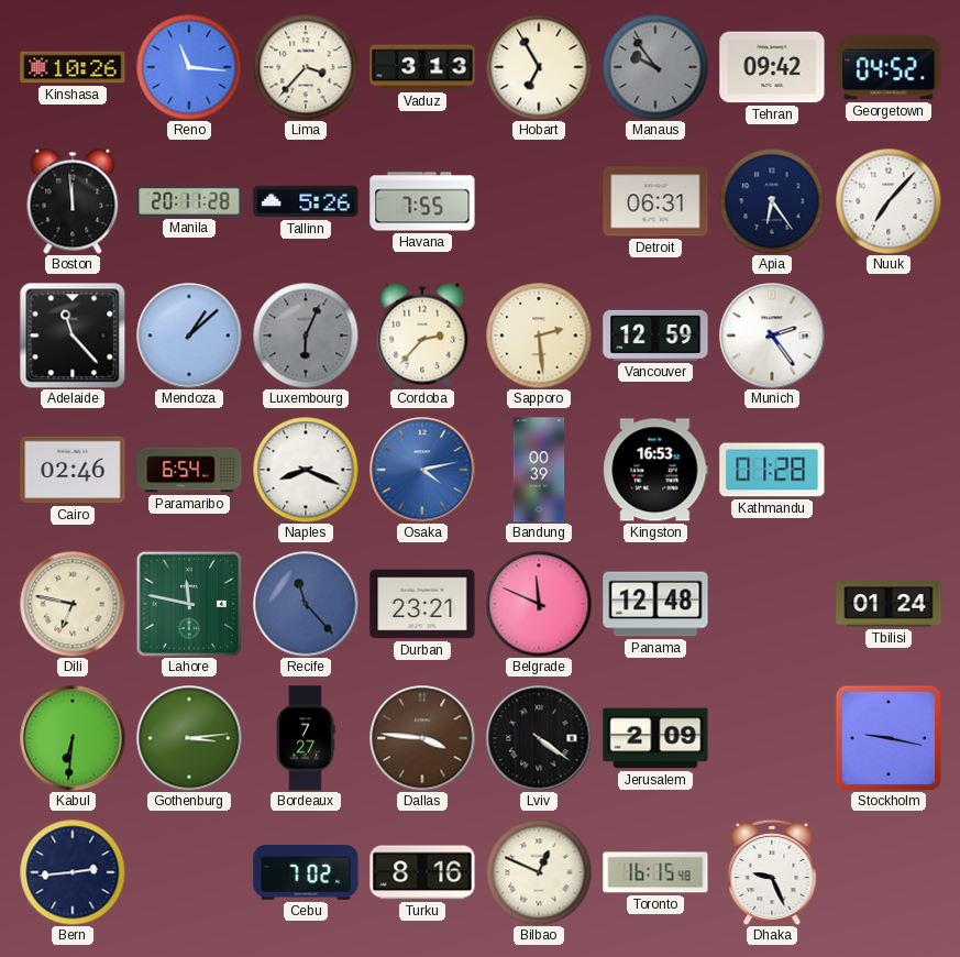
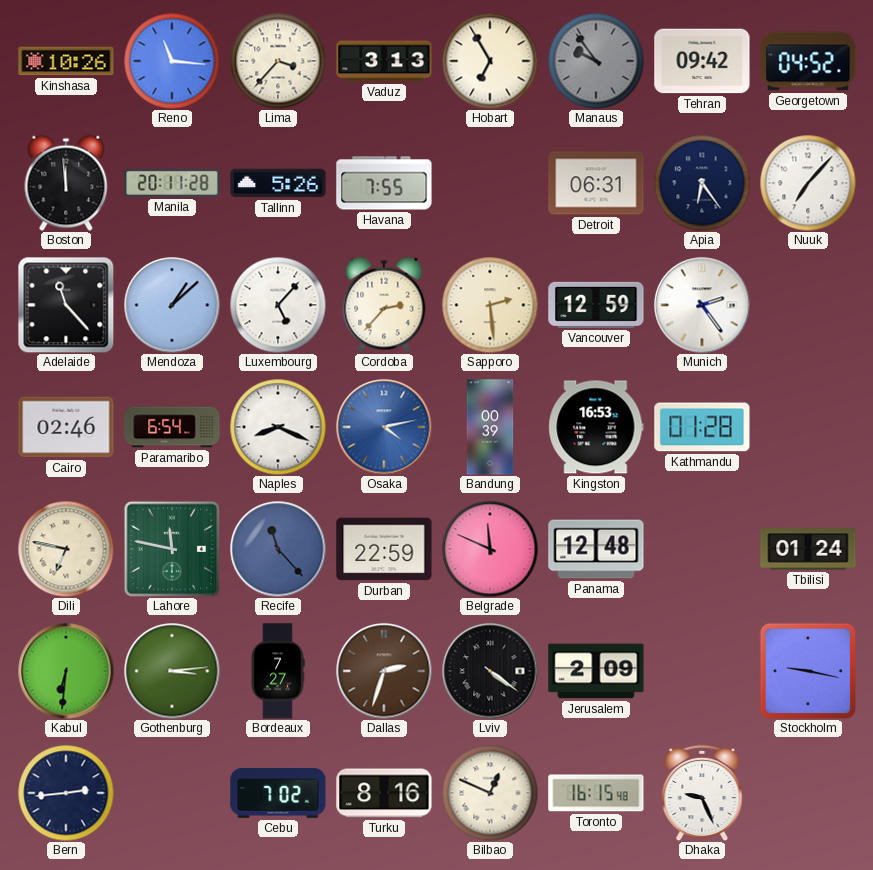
Luxembourg: 6:04 -> 5:07 (278, 305)
Luxembourg dial: grey -> white (278, 305)
Durban: 23:21 -> 22:59 (384, 549)
Dallas: 3:46 -> 2:33 (384, 671)
